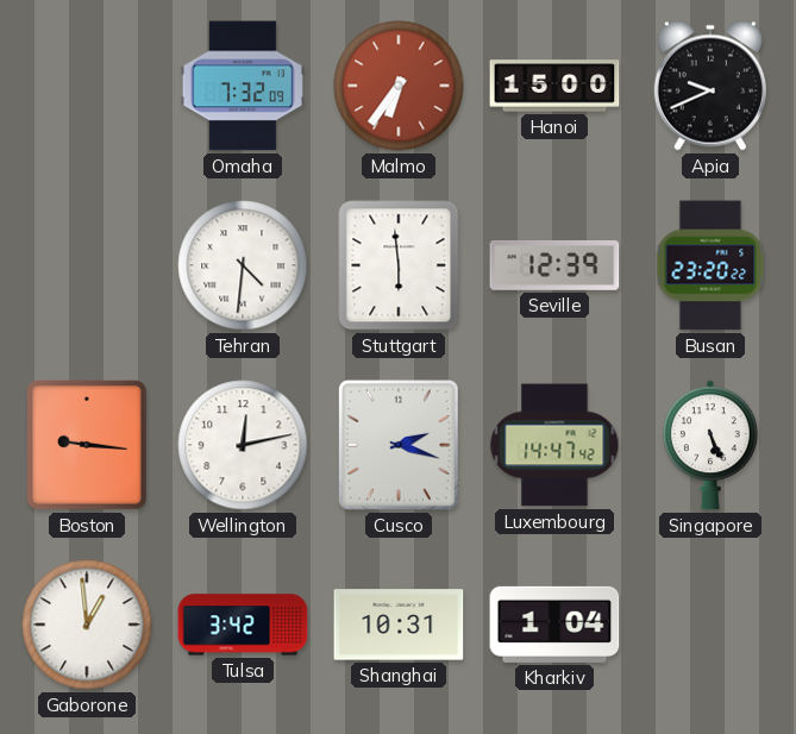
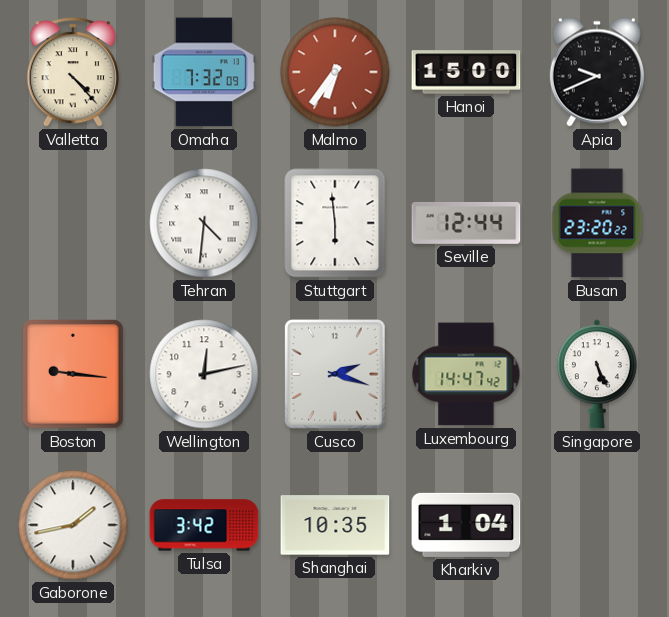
Valletta: none -> 4:23 (73, 72)
Seville: 12:39 -> 12:44 (466, 224)
Gaborone: 12:59 -> 1:43 (73, 525)
Shanghai: 10:31 -> 10:35 (335, 525)
